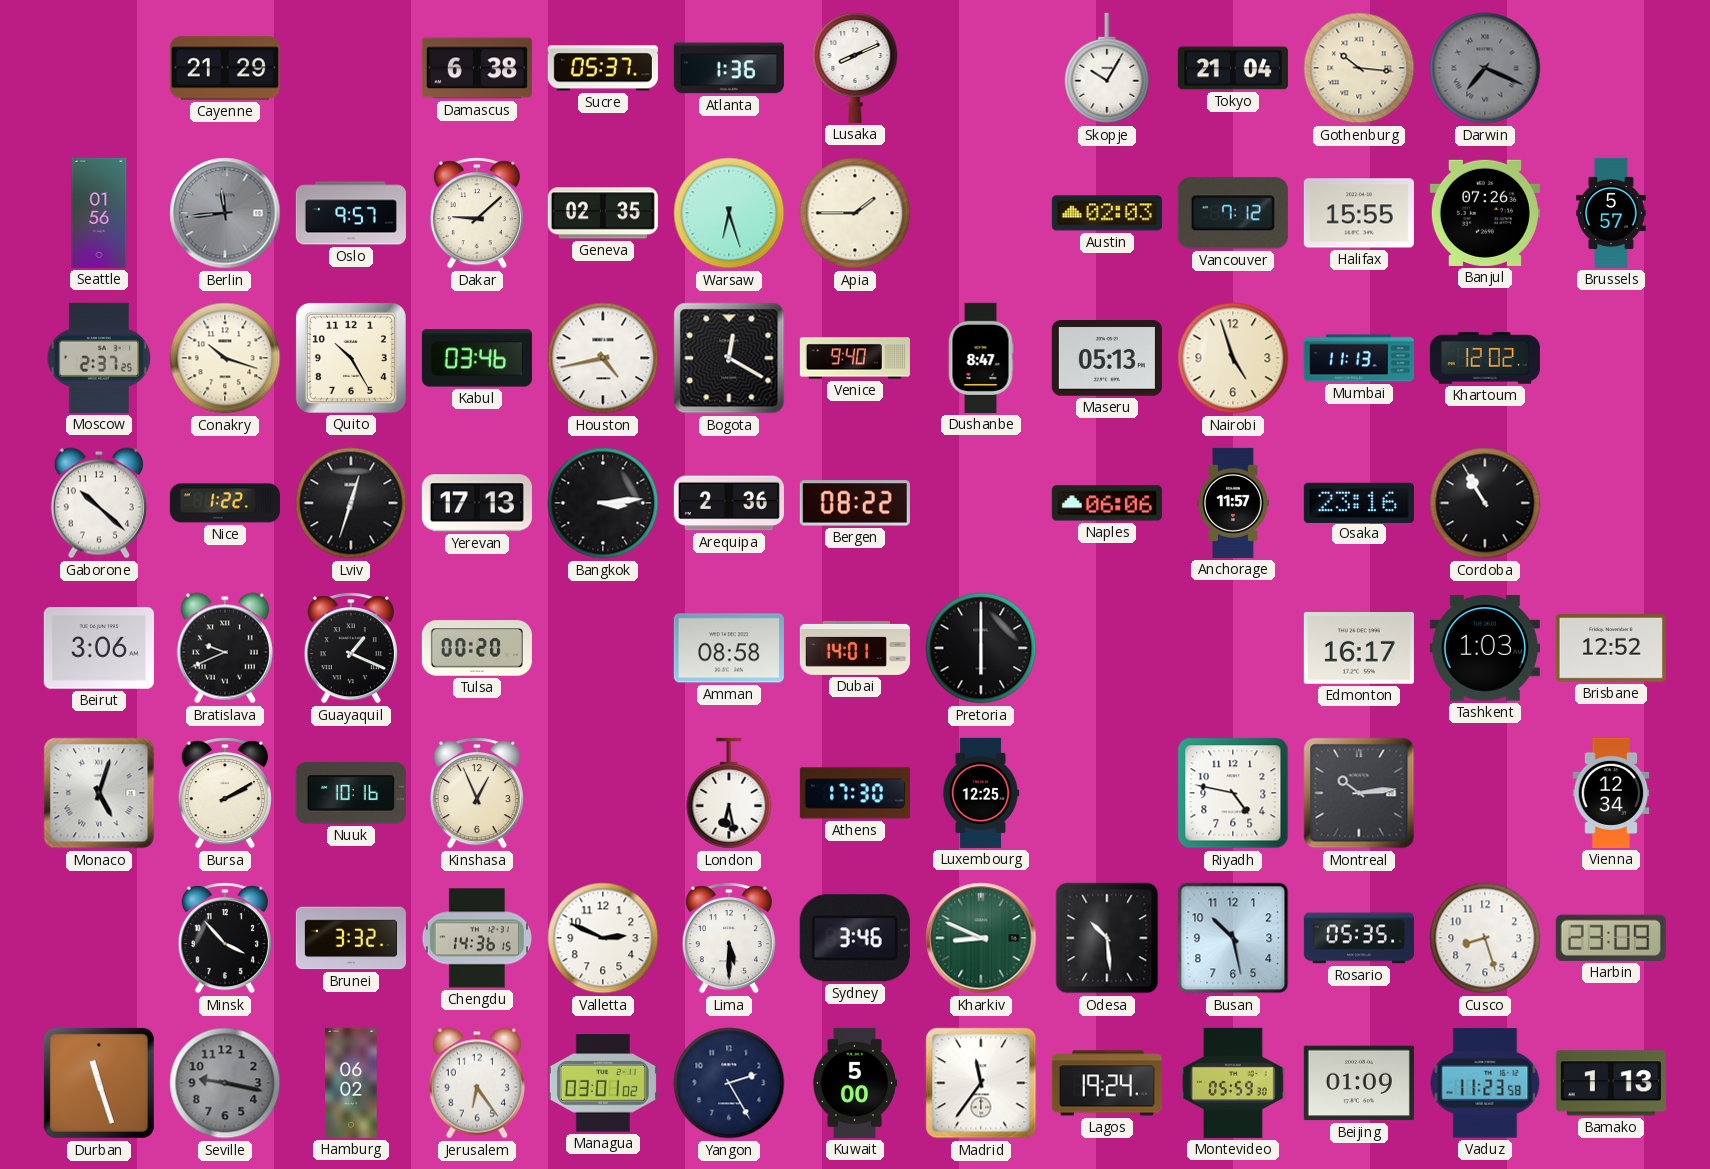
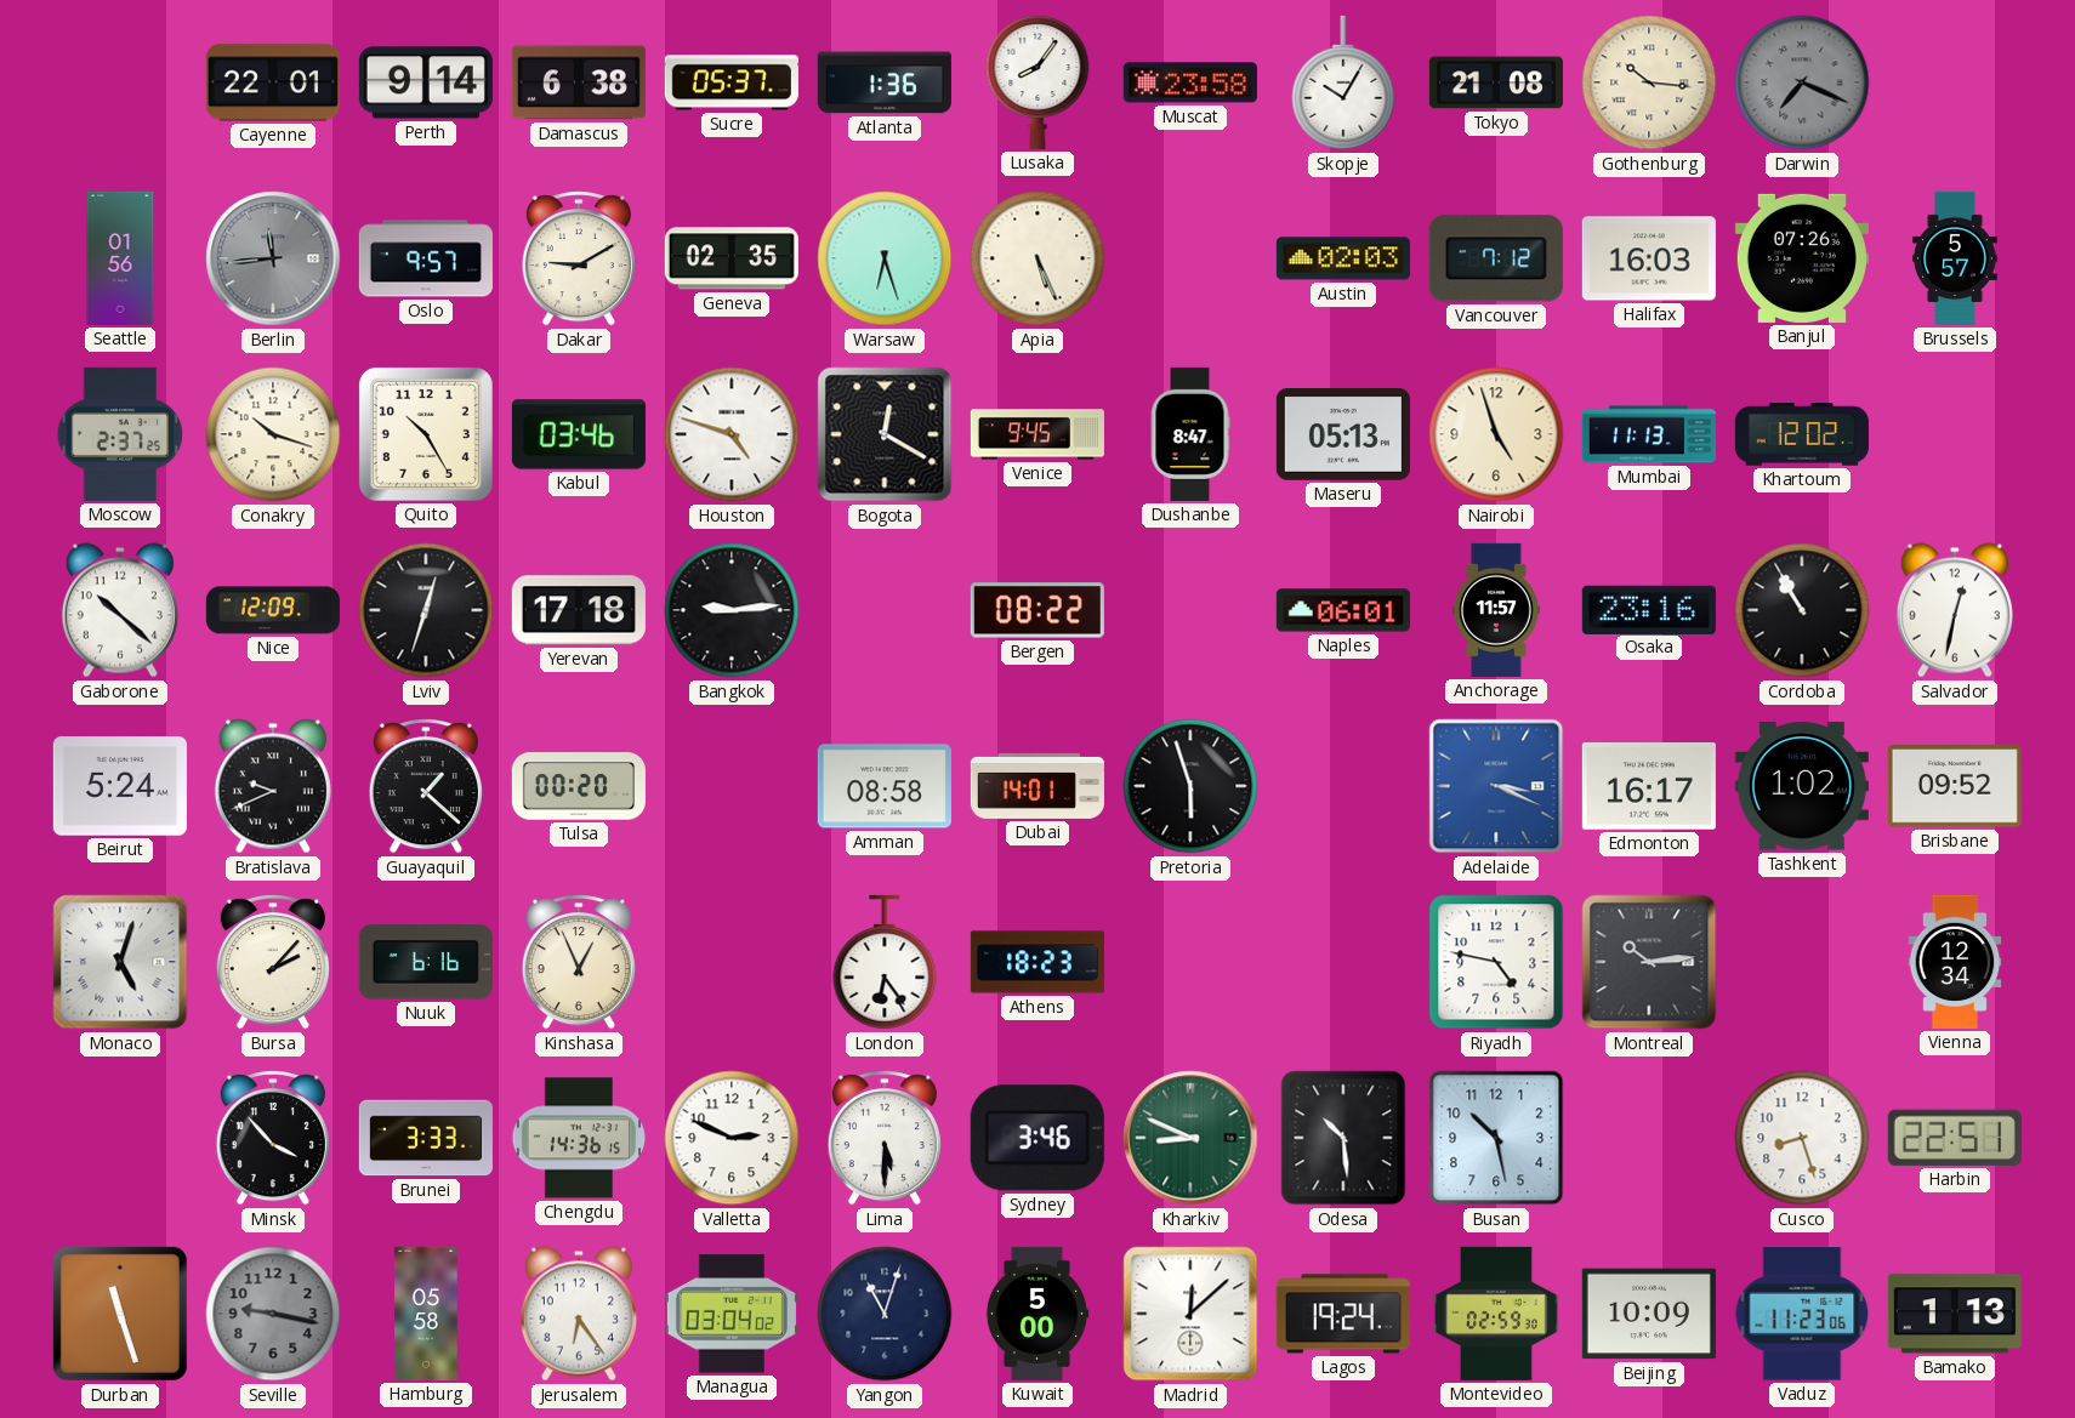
Cayenne: 21:29 -> 22:01 (273, 82)
Perth: none -> 9:14 (426, 82)
Lusaka: 8:11 -> 8:06 (1037, 81)
Muscat: none -> 23:58 (1190, 82)
Tokyo: 21:04 -> 21:08 (1496, 82)
Dakar: 9:08 -> 9:10 (579, 258)
Apia: 1:45 -> 5:26 (1037, 258)
Halifax: 15:55 -> 16:03 (1649, 258)
Houston: 4:43 -> 4:48 (732, 434)
Venice: 9:40 -> 9:45 (1037, 434)
Nice: 1:22 -> 12:09 (273, 610)
Yerevan: 17:13 -> 17:18 (579, 610)
Bangkok: 3:14 -> 9:14 (732, 610)
Arequipa: 2:36 -> none (729, 503)
Naples: 06:06 -> 06:01 (1343, 610)
Salvador: none -> 12:32 (1955, 610)
Beirut: 3:06 -> 5:24 (120, 786)
Guayaquil: 1:19 -> 1:22 (426, 786)
Pretoria: 6:00 -> 5:57 (1190, 786)
Adelaide: none -> 3:19 (1496, 786)
Tashkent: 1:03 -> 1:02 (1802, 786)
Brisbane: 12:52 -> 09:52 (1955, 786)
Bursa: 2:10 -> 2:07 (273, 962)
Nuuk: 10:16 -> 6:16 (426, 962)
London: 6:28 -> 6:24 (885, 962)
Athens: 17:30 -> 18:23 (1037, 962)
Luxembourg: 12:25 -> none (981, 793)
Brunei: 3:32 -> 3:33 (426, 1138)
Rosario: 05:35 -> none (1359, 938)
Harbin: 23:09 -> 22:51 (1955, 1138)
Hamburg: 06:02 -> 05:58 (426, 1314)
Managua: 03:01 -> 03:04 (732, 1314)
Yangon: 2:25 -> 11:03 (885, 1314)
Madrid: 11:36 -> 12:08 (1190, 1314)
Montevideo: 05:59 -> 02:59 (1496, 1314)
Beijing: 01:09 -> 10:09 (1649, 1314)
Vaduz: 11:23:58 -> 11:23:06 (1802, 1314)
